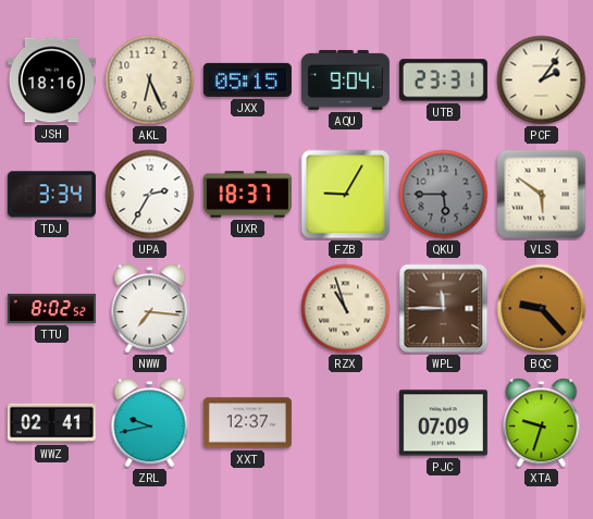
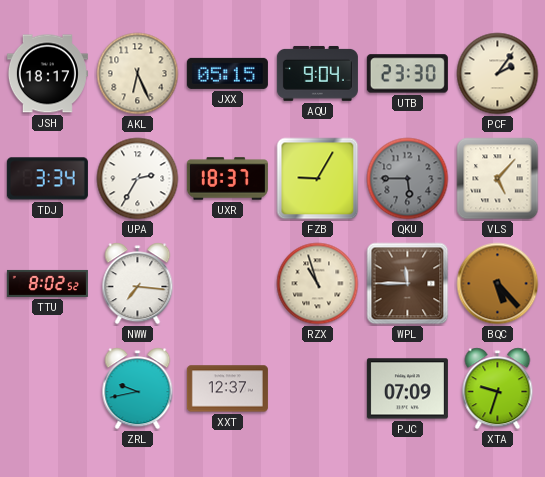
JSH: 18:16 -> 18:17 (47, 74)
UTB: 23:31 -> 23:30 (407, 74)
VLS: 5:51 -> 5:07 (498, 179)
BQC: 9:23 -> 5:23 (498, 284)
WWZ: 02:41 -> none (51, 423)
